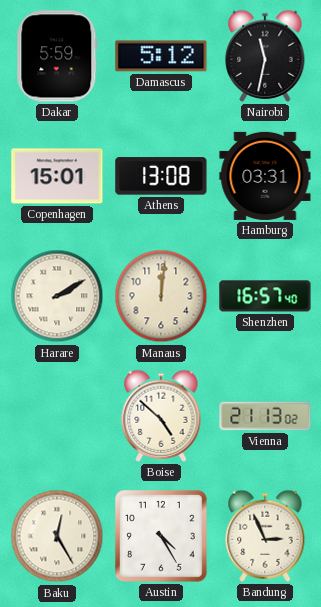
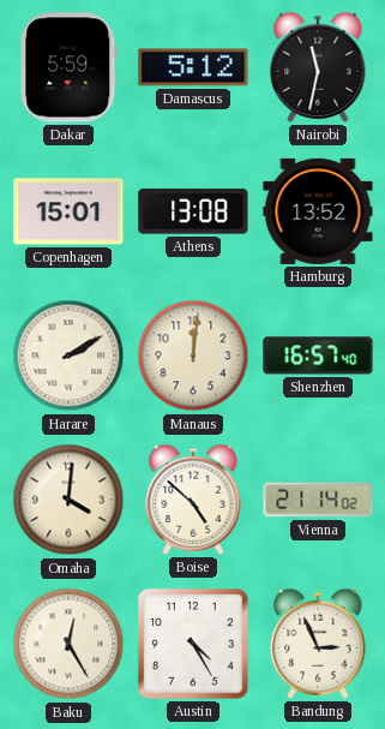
Hamburg: 03:31 -> 13:52 (318, 211)
Omaha: none -> 4:01 (68, 500)
Vienna: 21:13 -> 21:14 (318, 500)
